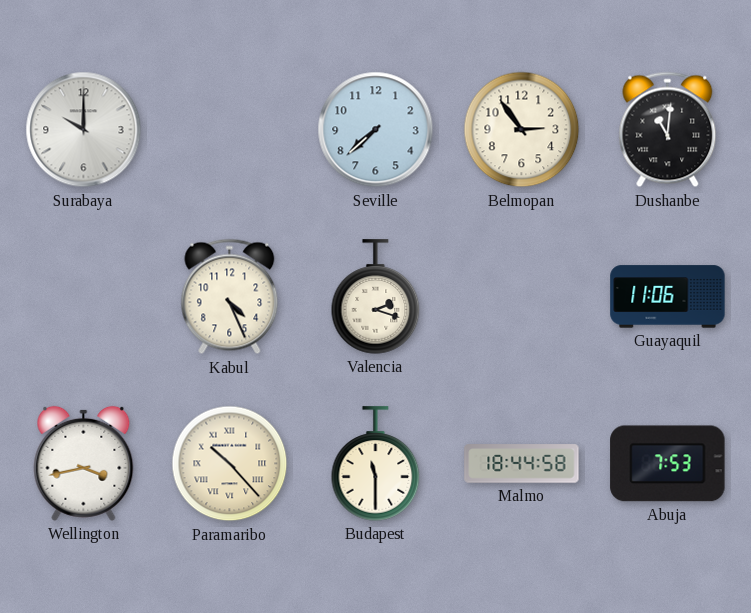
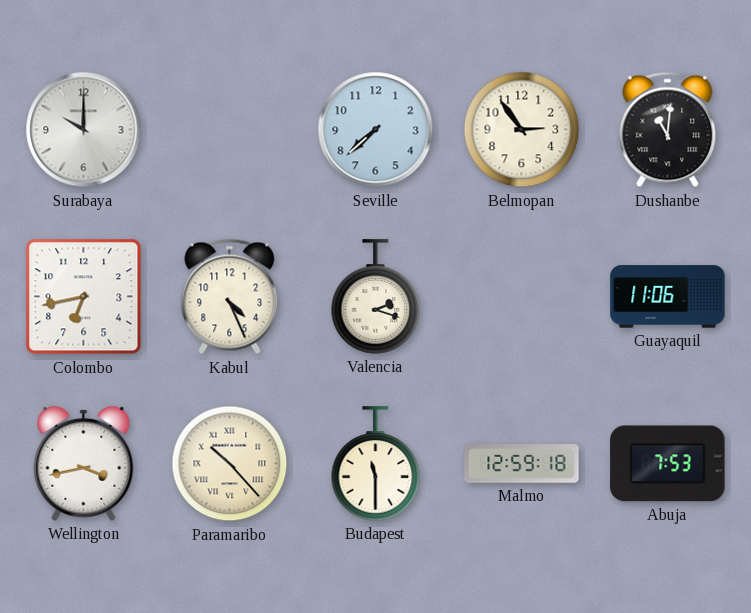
Colombo: none -> 6:43 (84, 297)
Malmo: 18:44 -> 12:59 (522, 464)
